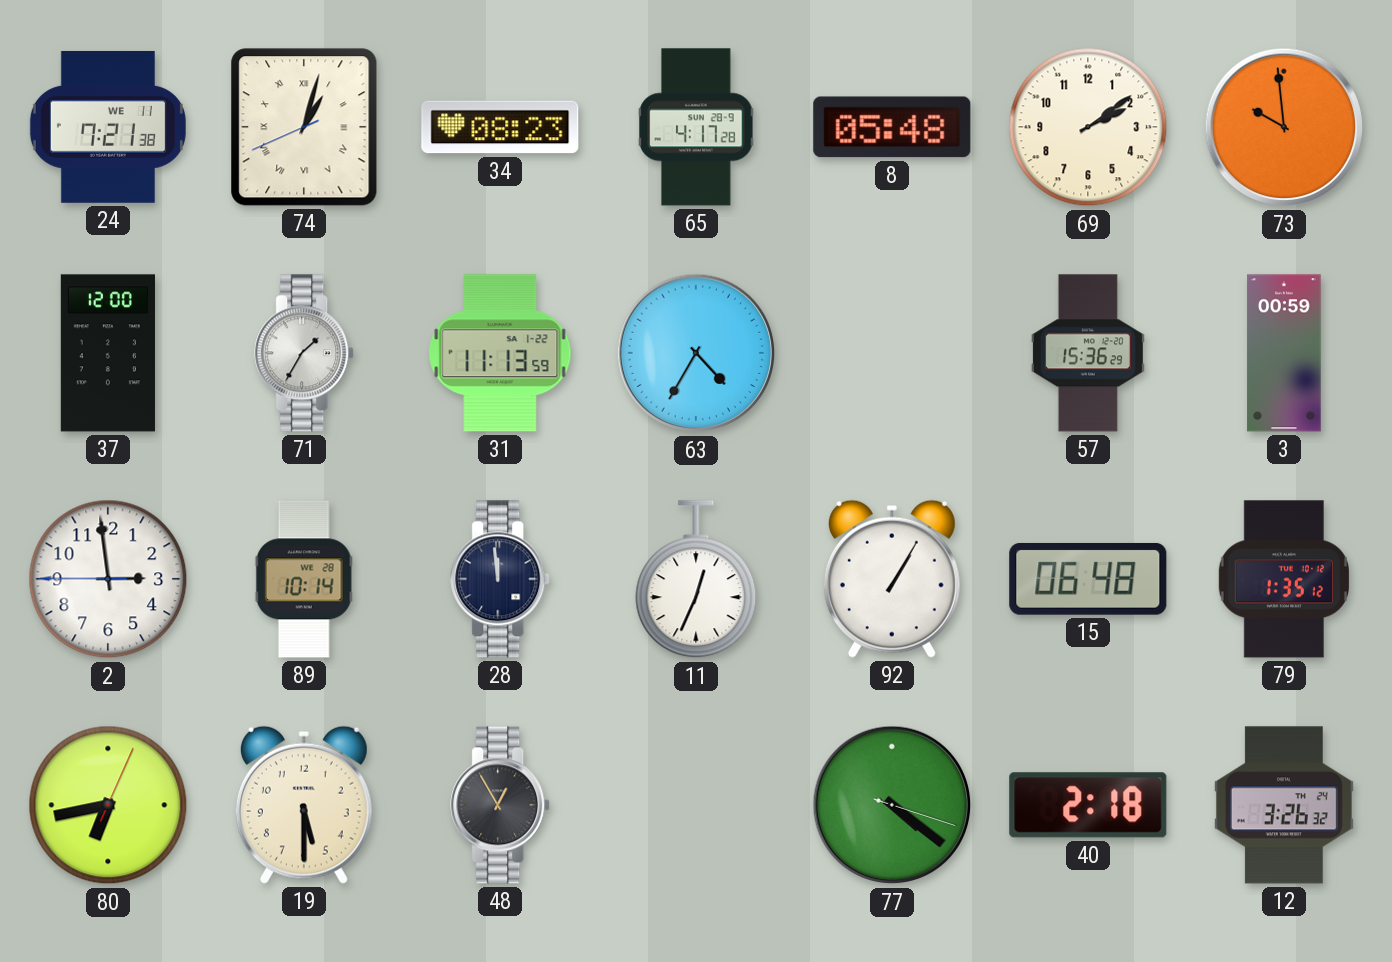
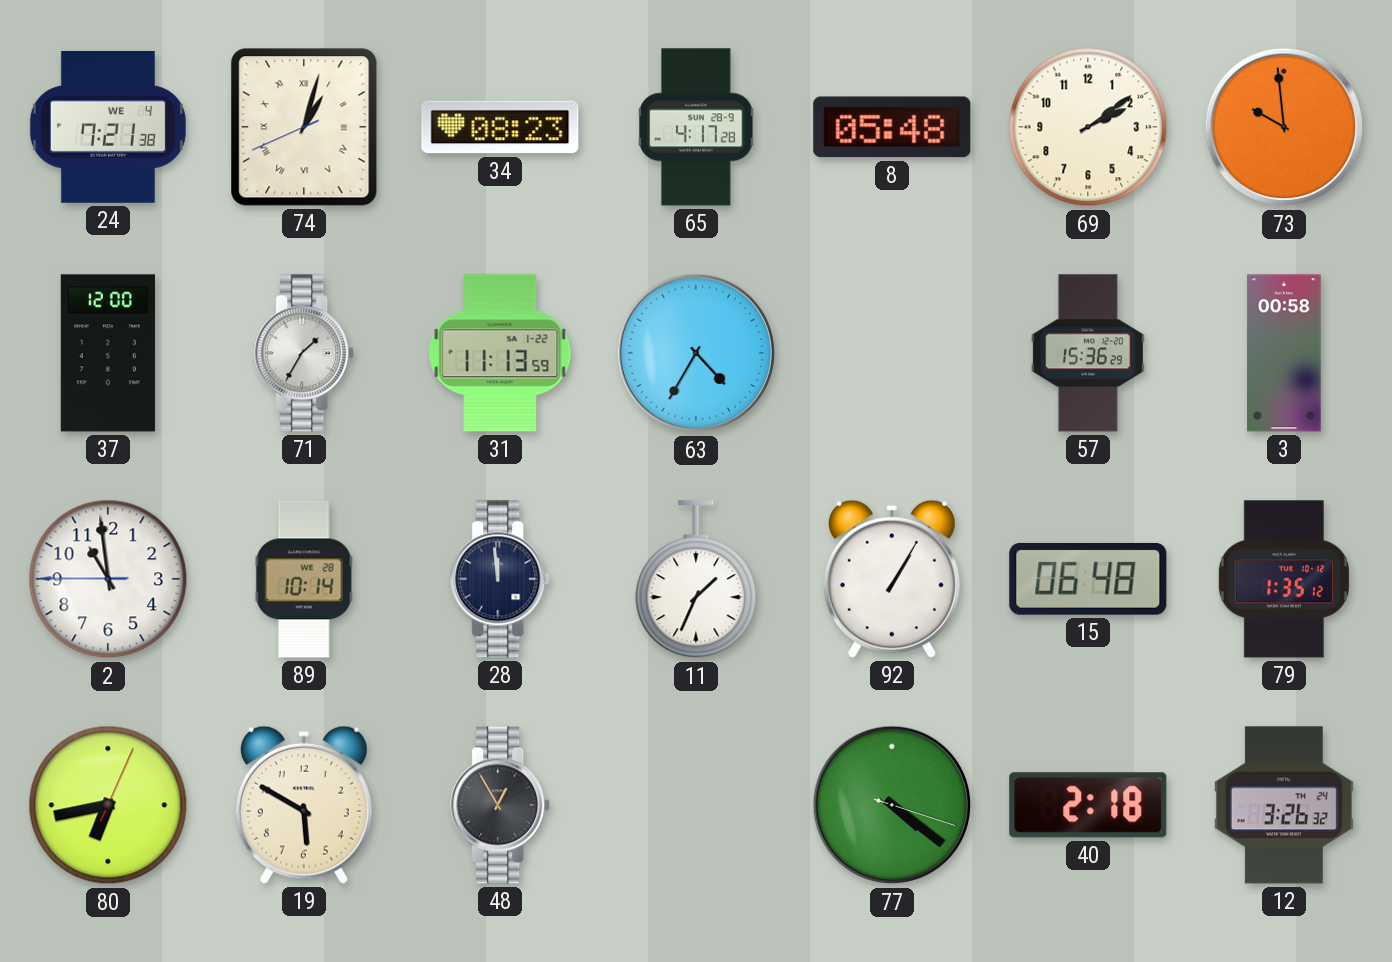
24 date: WE 11 -> WE 4 (108, 127)
3: 00:59 -> 00:58 (1284, 353)
2: 2:58 -> 10:58 (108, 579)
11: 12:34 -> 1:34 (696, 580)
19: 5:30 -> 5:50 (304, 805)
